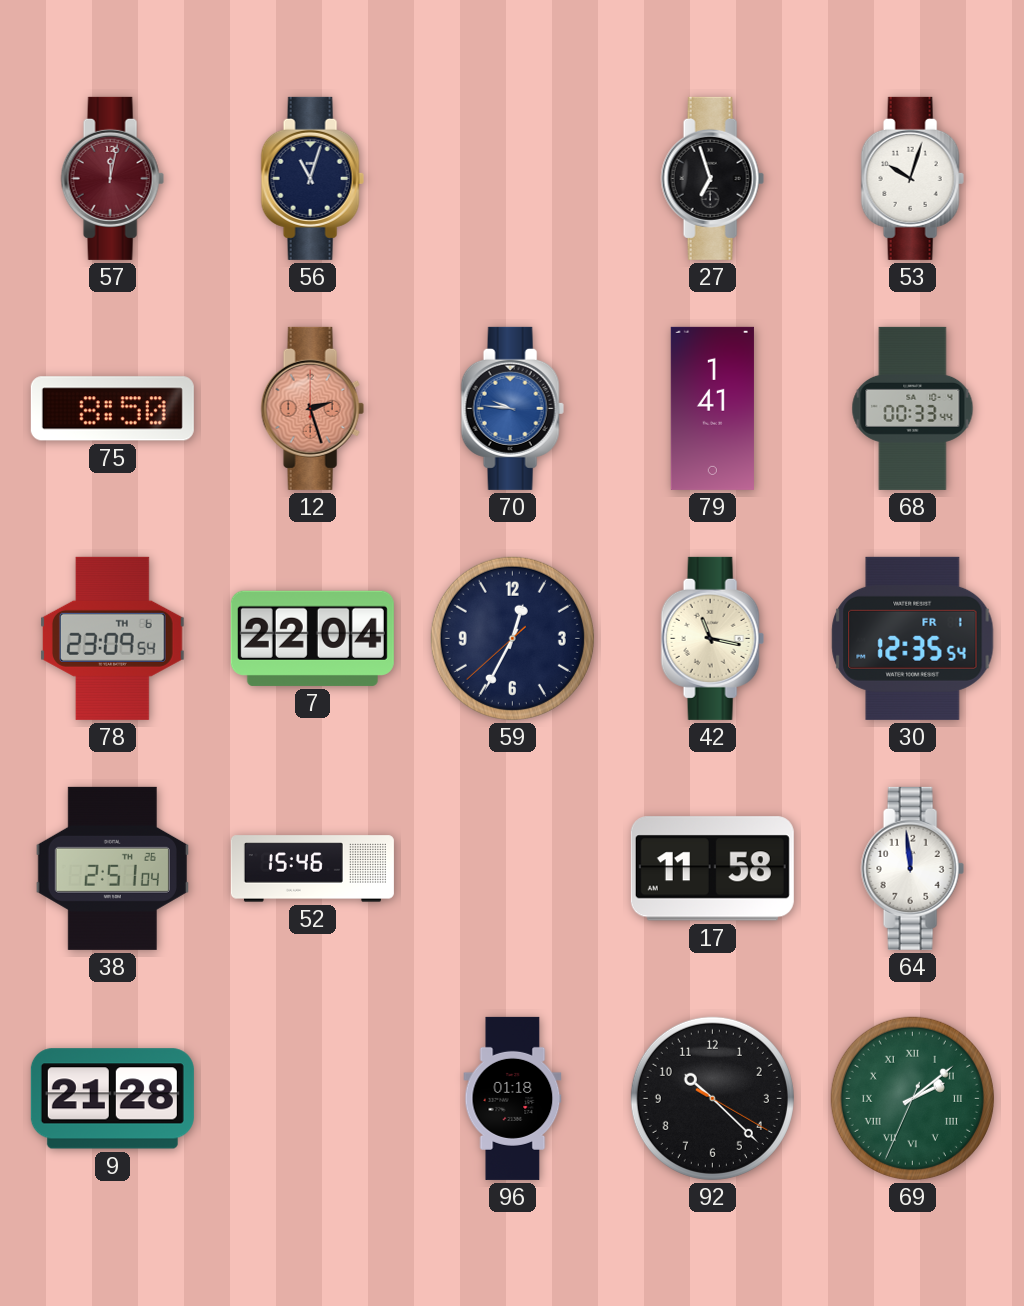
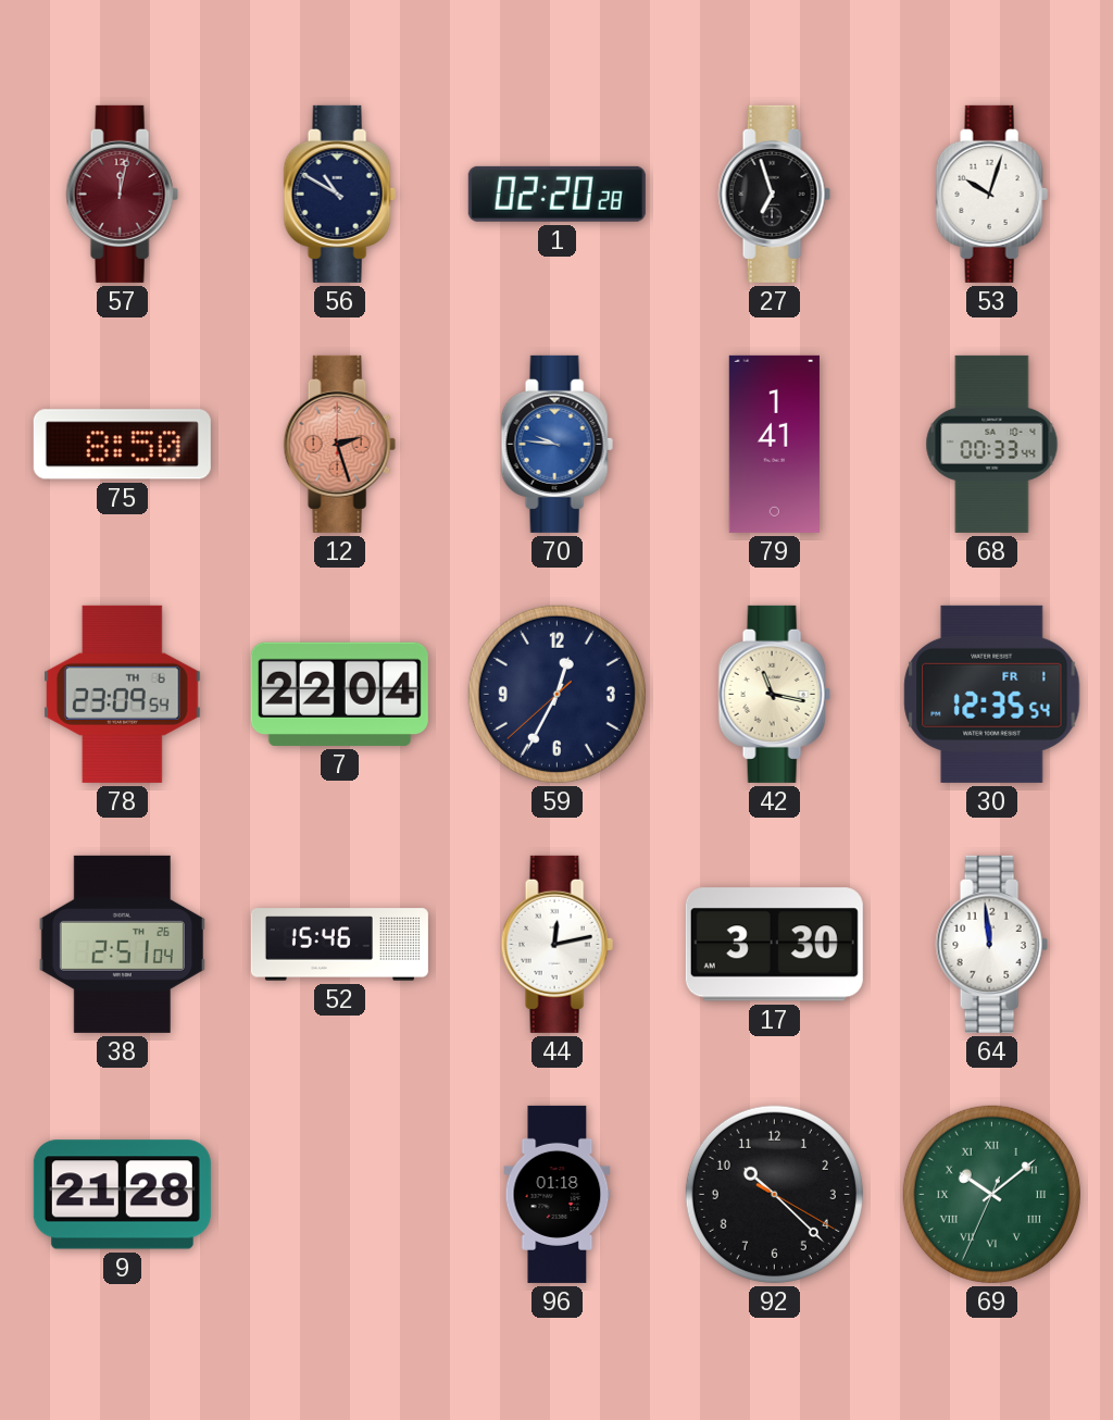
56: 11:03 -> 10:50 (339, 194)
1: none -> 02:20 (556, 194)
44: none -> 12:13 (556, 944)
17: 11:58 -> 3:30 (774, 945)
69: 2:08 -> 10:08 (991, 1194)
